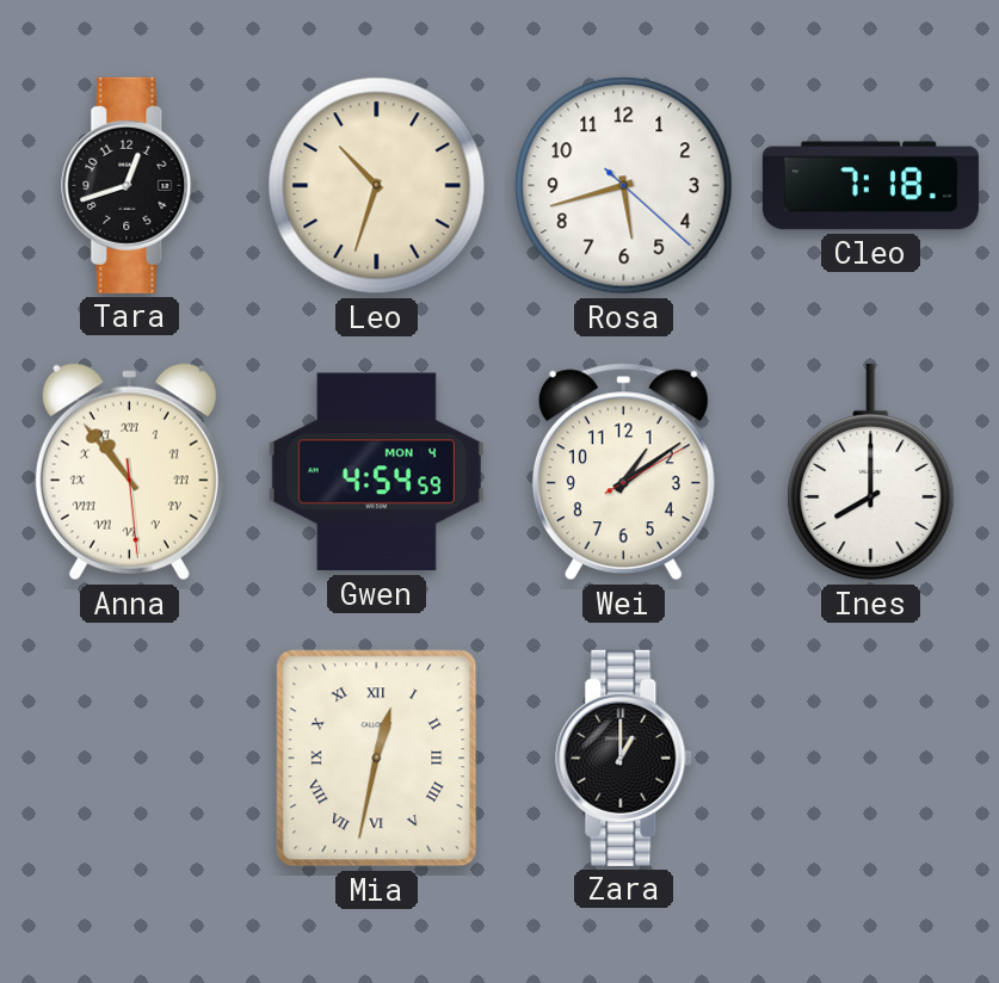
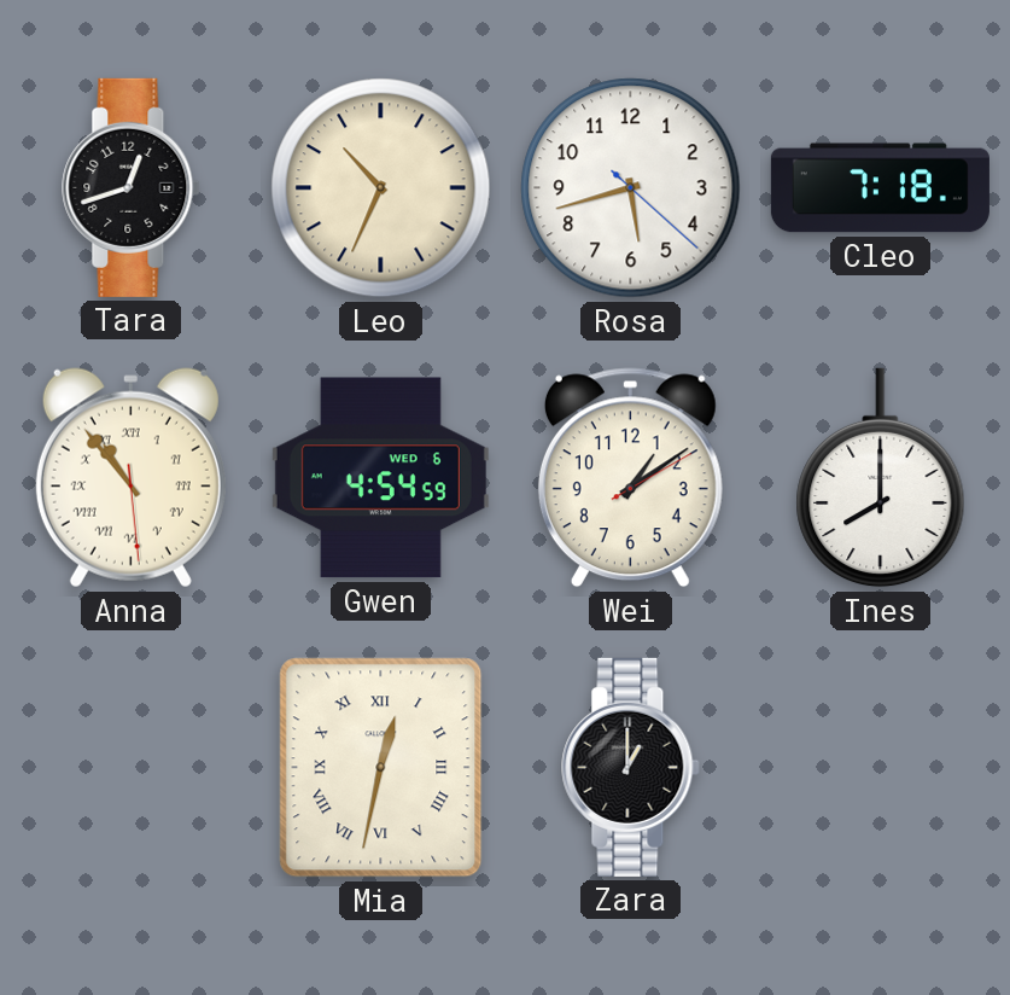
Leo: 10:33 -> 10:34 (381, 188)
Gwen date: MON 4 -> WED 6 (380, 478)
